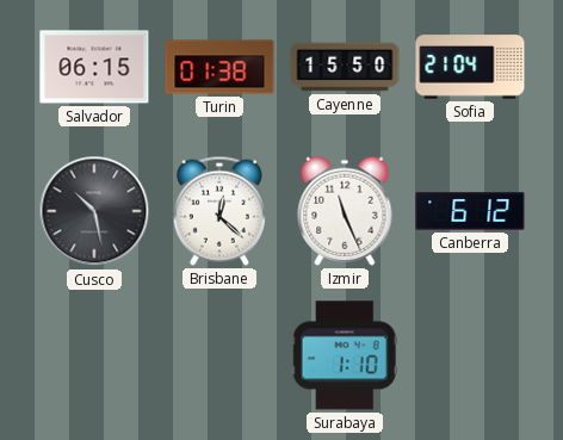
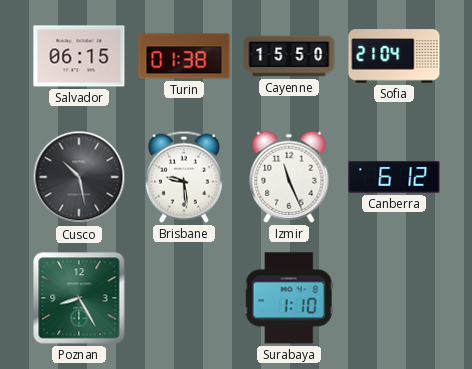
Brisbane: 12:22 -> 9:29 (184, 177)
Poznan: none -> 8:25 (79, 298)
